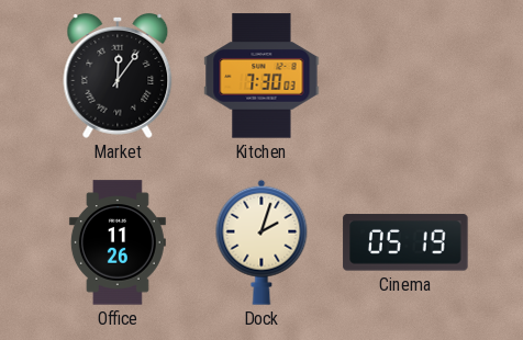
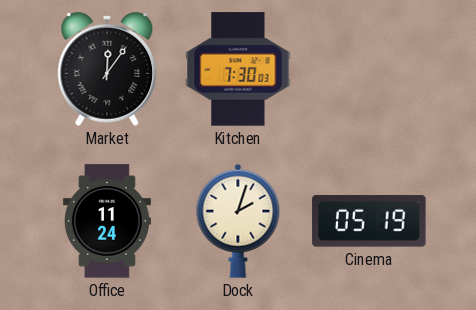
Office: 11:26 -> 11:24 (107, 221)
